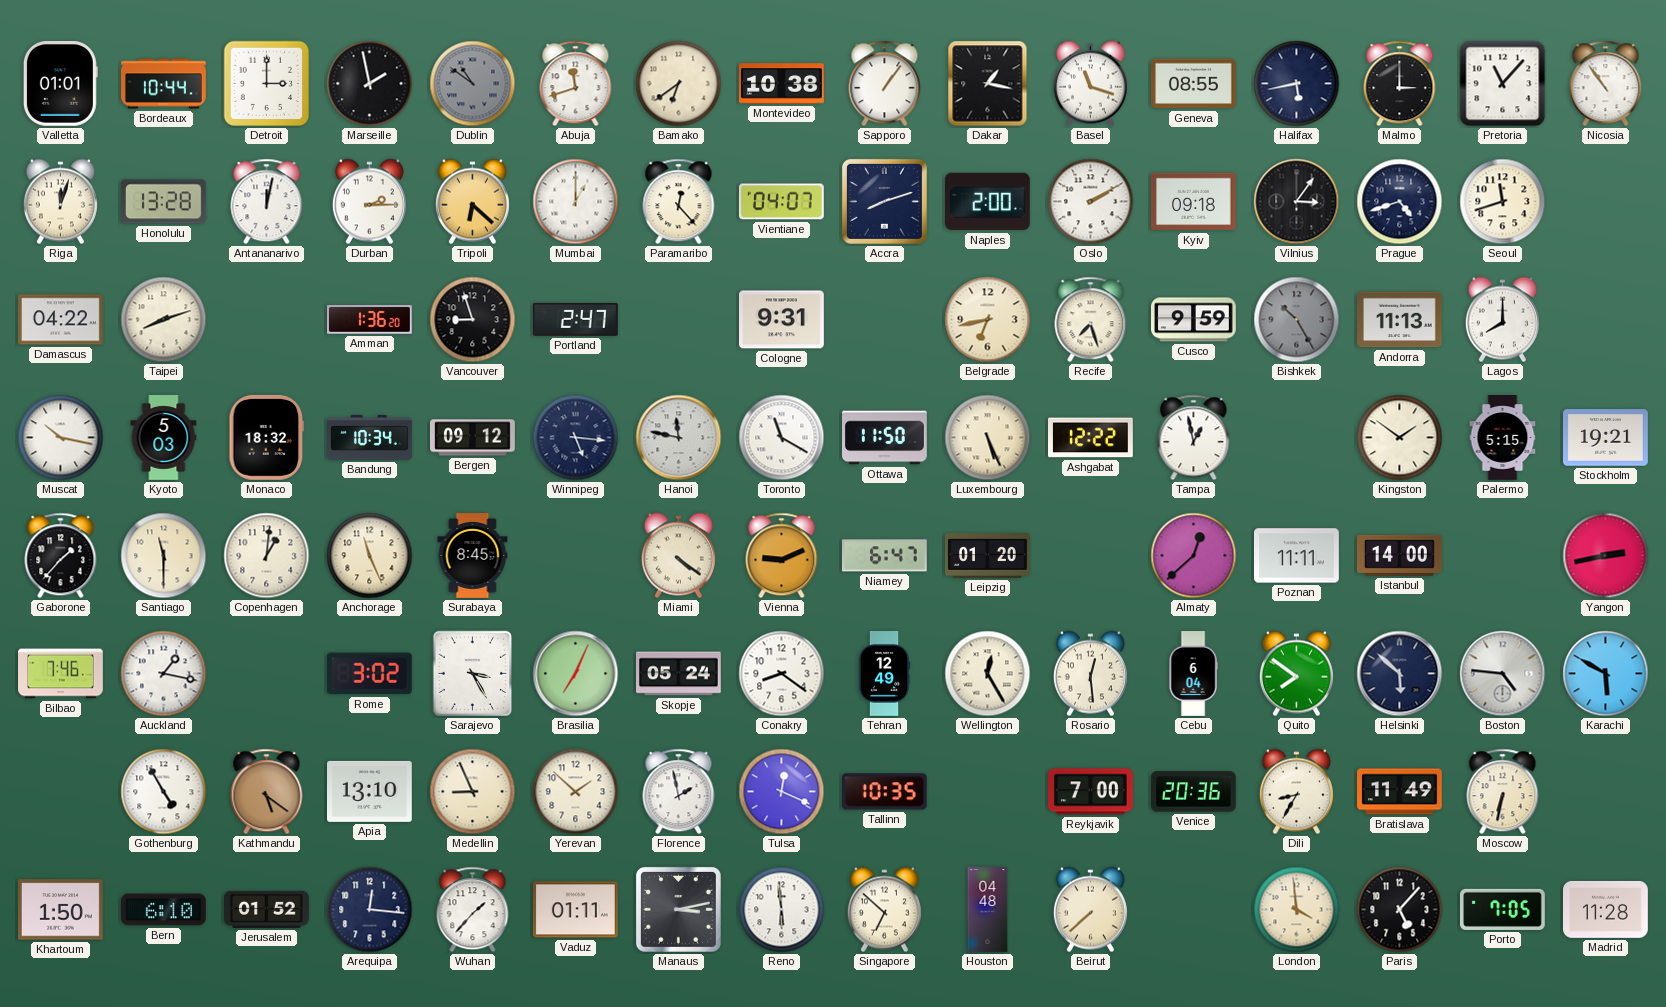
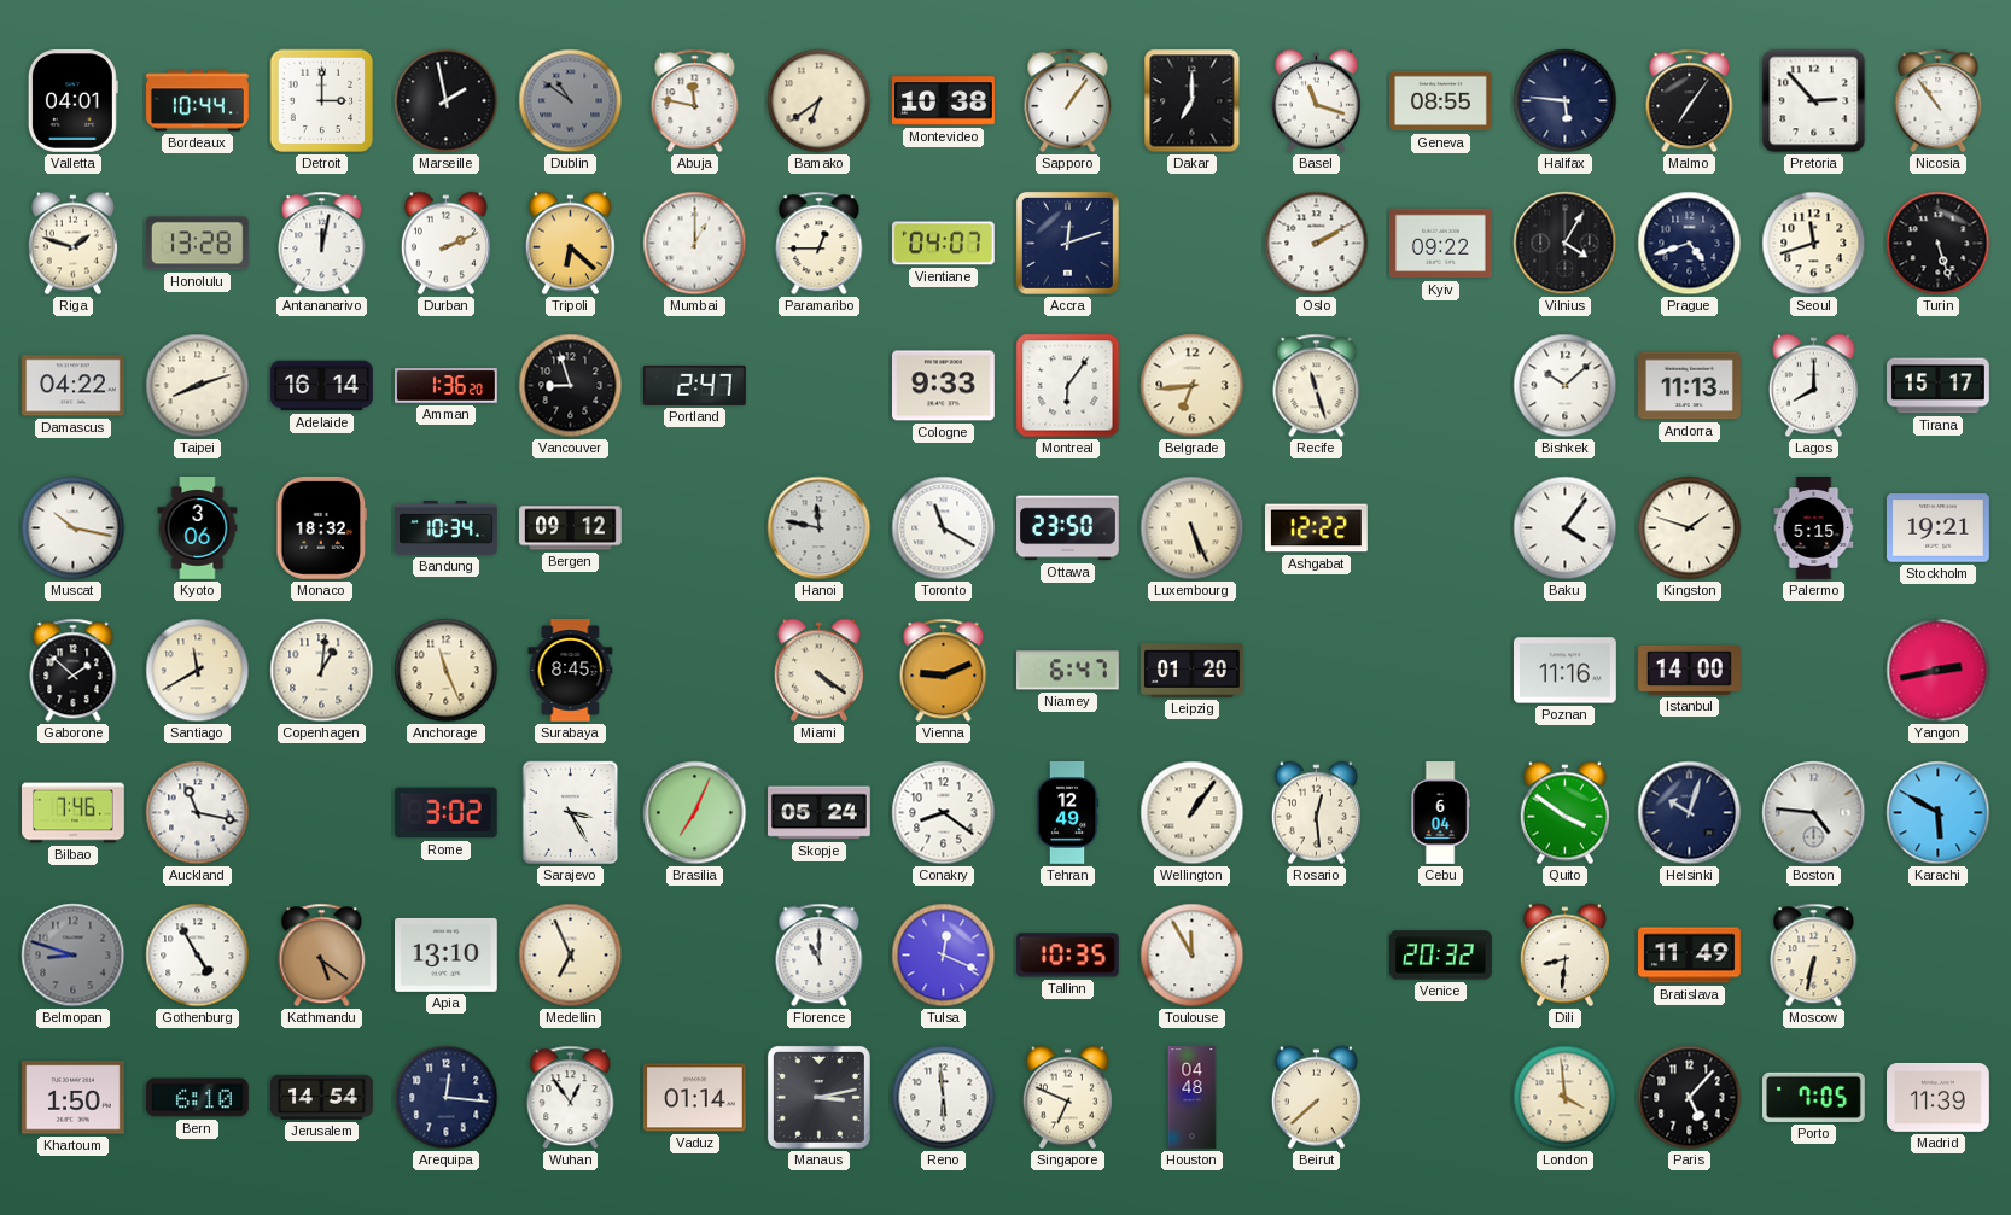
Valletta: 01:01 -> 04:01 (72, 101)
Abuja: 11:42 -> 11:47 (695, 101)
Dakar: 1:17 -> 7:00 (1193, 101)
Halifax: 5:43 -> 5:46 (1566, 101)
Malmo: 3:00 -> 7:06 (1690, 101)
Pretoria: 11:07 -> 2:53 (1814, 101)
Riga: 12:03 -> 1:48 (72, 244)
Durban: 2:15 -> 2:11 (445, 244)
Paramaribo: 12:23 -> 12:45 (820, 244)
Accra: 8:12 -> 12:12 (1067, 243)
Naples: 2:00 -> none (988, 202)
Kyiv: 09:18 -> 09:22 (1441, 244)
Vilnius: 3:06 -> 4:05 (1566, 244)
Turin: none -> 5:27 (1939, 244)
Adelaide: none -> 16:14 (322, 386)
Cologne: 9:31 -> 9:33 (944, 386)
Montreal: none -> 6:06 (1068, 386)
Belgrade: 6:43 -> 6:44 (1193, 386)
Recife: 7:27 -> 11:27 (1317, 386)
Cusco: 9:59 -> none (1194, 320)
Bishkek: 10:25 -> 10:08 (1566, 386)
Bishkek dial: grey -> white (1566, 386)
Tirana: none -> 15:17 (1939, 386)
Kyoto: 5:03 -> 3:06 (198, 528)
Winnipeg: 5:16 -> none (576, 438)
Ottawa: 11:50 -> 23:50 (1068, 528)
Tampa: 12:58 -> none (1194, 438)
Baku: none -> 4:06 (1566, 528)
Kingston: 1:51 -> 1:48 (1690, 528)
Gaborone: 1:37 -> 1:52 (74, 671)
Santiago: 11:30 -> 11:40 (198, 671)
Almaty: 12:38 -> none (1194, 556)
Poznan: 11:11 -> 11:16 (1566, 671)
Auckland: 1:17 -> 11:17 (198, 813)
Wellington: 12:25 -> 1:06 (1193, 813)
Quito: 7:51 -> 3:51 (1564, 813)
Helsinki: 5:52 -> 10:03 (1690, 813)
Belmopan: none -> 8:48 (74, 956)
Medellin: 8:56 -> 6:56 (571, 956)
Yerevan: 1:52 -> none (576, 792)
Florence: 1:58 -> 11:00 (820, 956)
Toulouse: none -> 11:55 (1193, 956)
Reykjavik: 7:00 -> none (1091, 792)
Venice: 20:36 -> 20:32 (1441, 956)
Dili: 8:35 -> 8:31 (1564, 956)
Jerusalem: 01:52 -> 14:54 (322, 1097)
Wuhan: 1:37 -> 12:54 (571, 1098)
Vaduz: 01:11 -> 01:14 (695, 1098)
Singapore: 6:52 -> 6:49 (1067, 1098)
Madrid: 11:28 -> 11:39 (1939, 1098)
